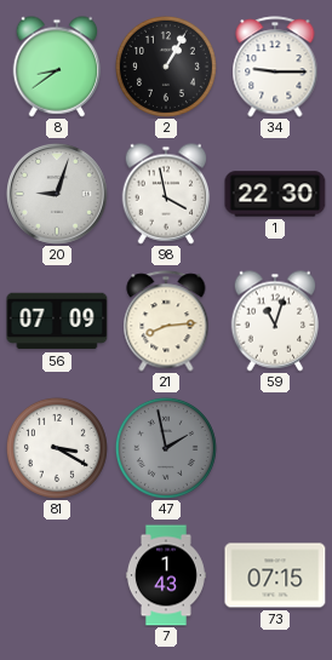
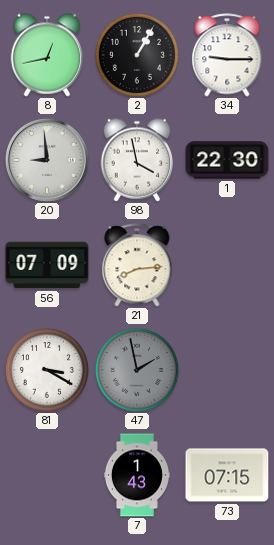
8: 8:39 -> 12:43 (47, 55)
20: 9:03 -> 8:59 (48, 161)
59: 11:03 -> none (275, 321)
